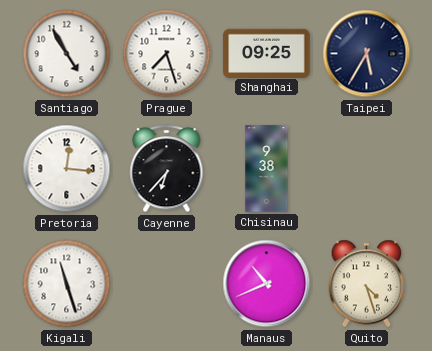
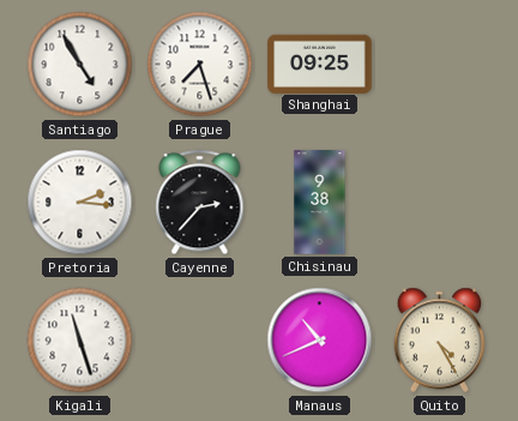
Taipei: 5:35 -> none (367, 54)
Pretoria: 12:16 -> 2:16 (80, 203)
Cayenne: 6:37 -> 2:37 (200, 203)
Quito: 4:27 -> 4:25 (440, 341)
